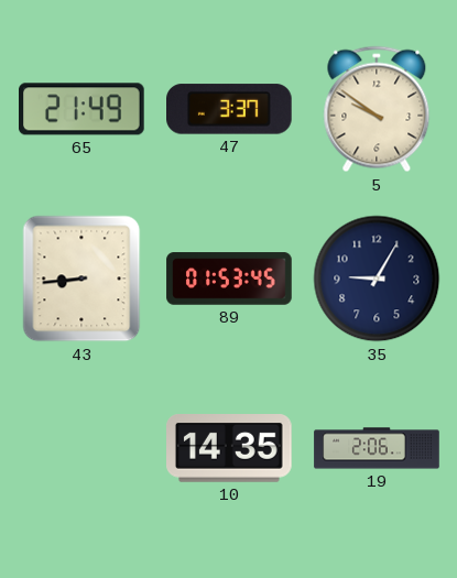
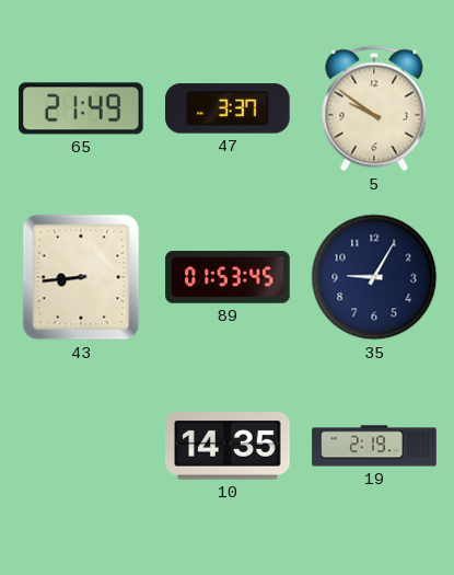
19: 2:06 -> 2:19 (374, 446)
